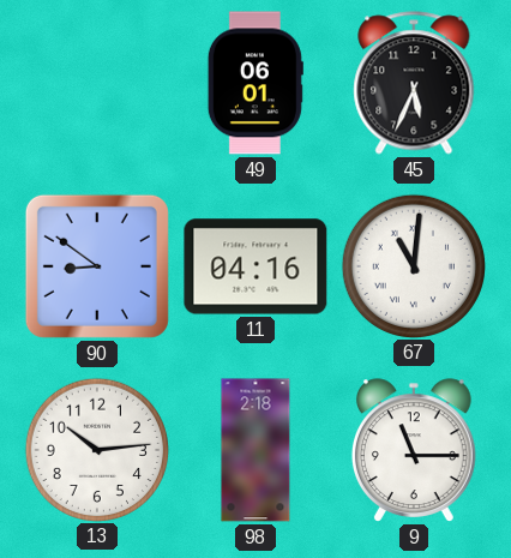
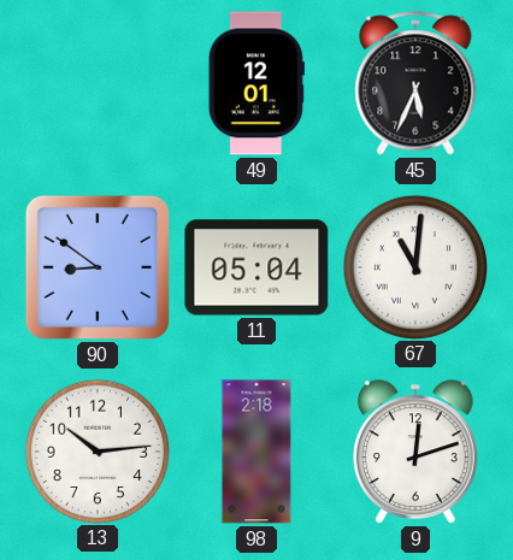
49: 06:01 -> 12:01 (256, 83)
11: 04:16 -> 05:04 (256, 267)
9: 11:15 -> 12:12 (415, 452)
